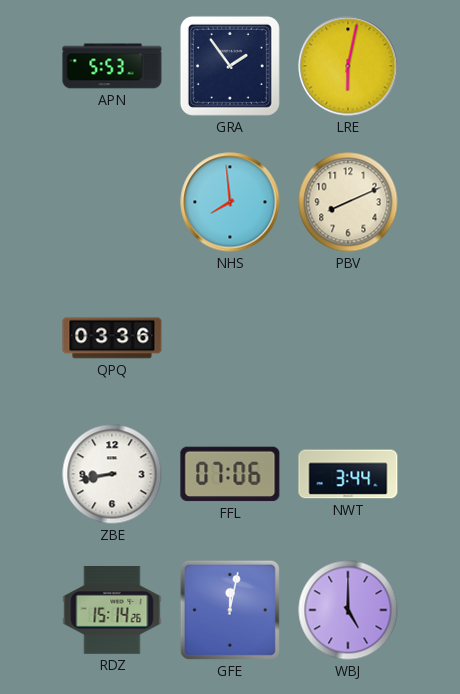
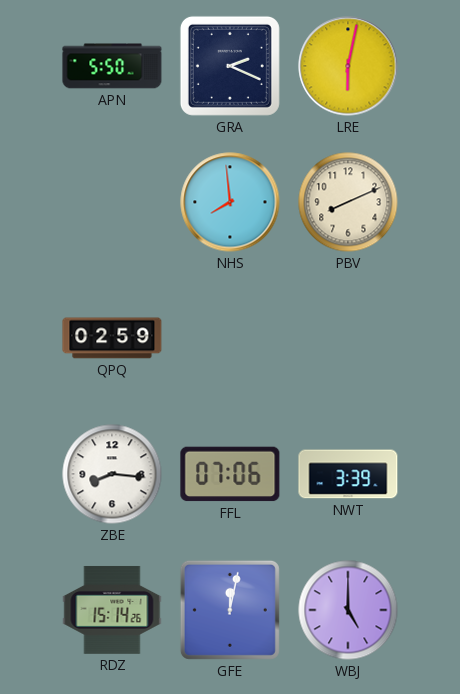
APN: 5:53 -> 5:50 (112, 66)
GRA: 1:54 -> 2:19 (230, 66)
QPQ: 03:36 -> 02:59 (112, 338)
ZBE: 8:43 -> 8:16 (112, 474)
NWT: 3:44 -> 3:39 (348, 474)
